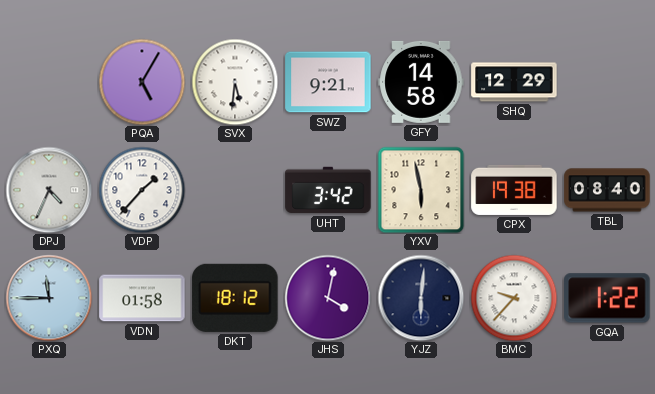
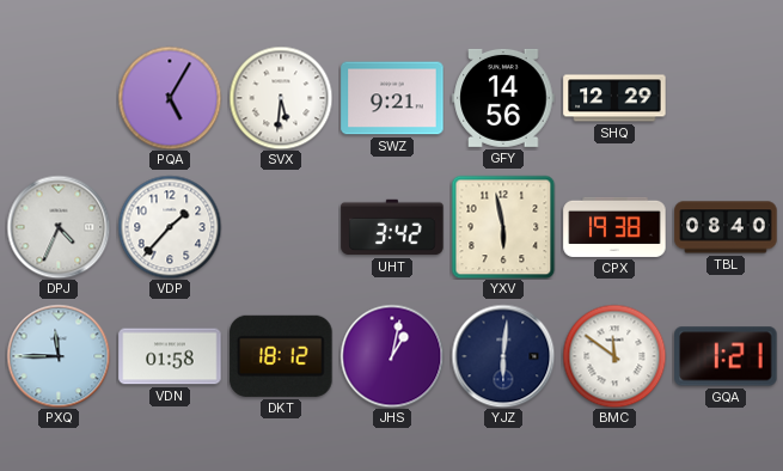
GFY: 14:58 -> 14:56 (503, 98)
JHS: 4:02 -> 1:02 (392, 356)
BMC: 9:37 -> 11:51 (614, 356)
GQA: 1:22 -> 1:21 (726, 356)
